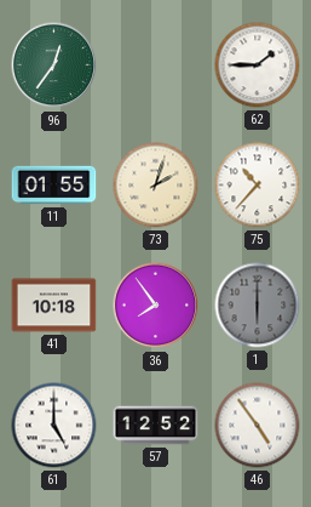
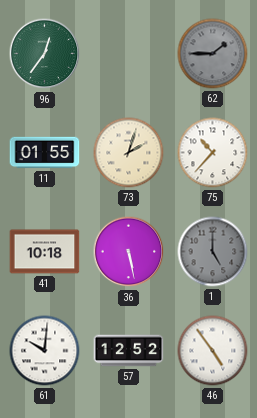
62 dial: white -> grey (213, 54)
36: 7:54 -> 5:28 (129, 252)
1: 6:00 -> 5:00 (213, 252)
61: 5:00 -> 10:01 (45, 351)
